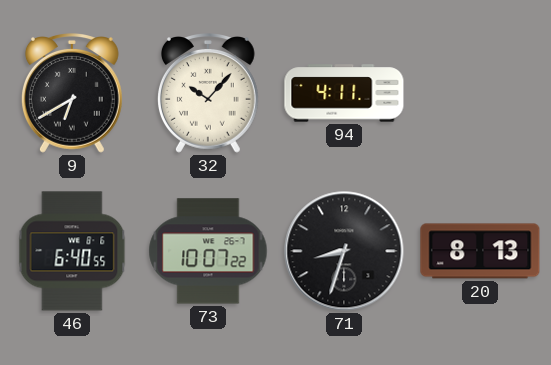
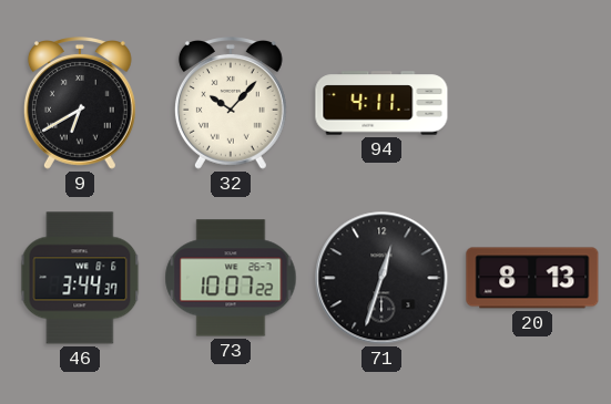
46: 6:40 -> 3:44 (80, 278)
71: 8:33 -> 12:33 (381, 278)
